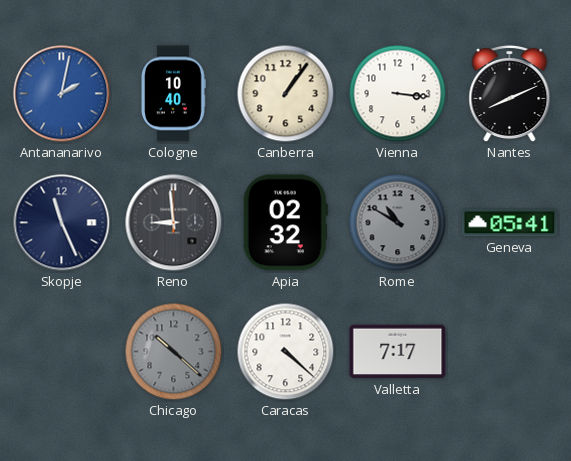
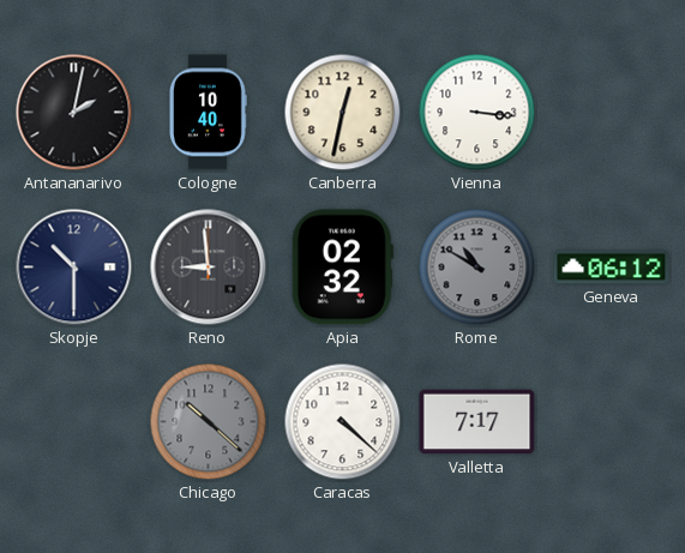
Antananarivo dial: blue -> black (74, 113)
Canberra: 1:06 -> 12:32 (343, 113)
Nantes: 8:11 -> none (510, 94)
Skopje: 11:26 -> 10:30 (74, 268)
Geneva: 05:41 -> 06:12 (612, 268)
